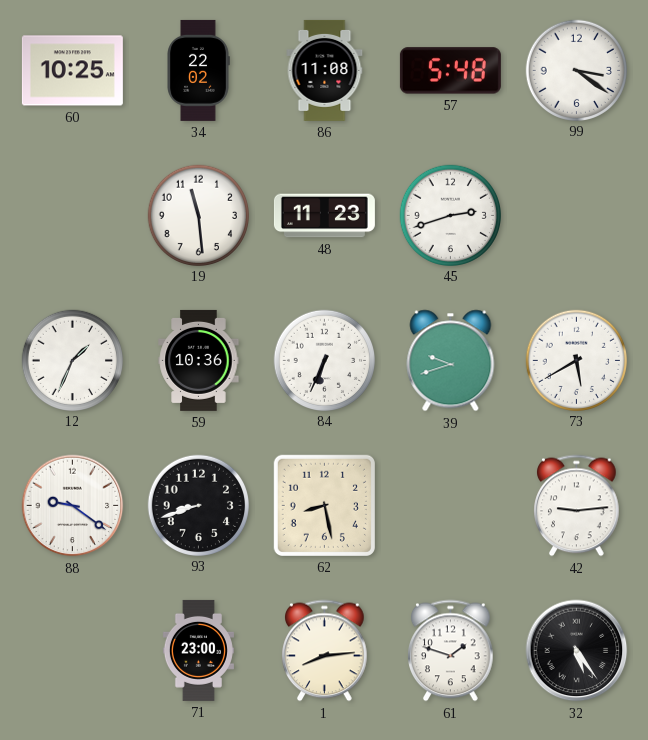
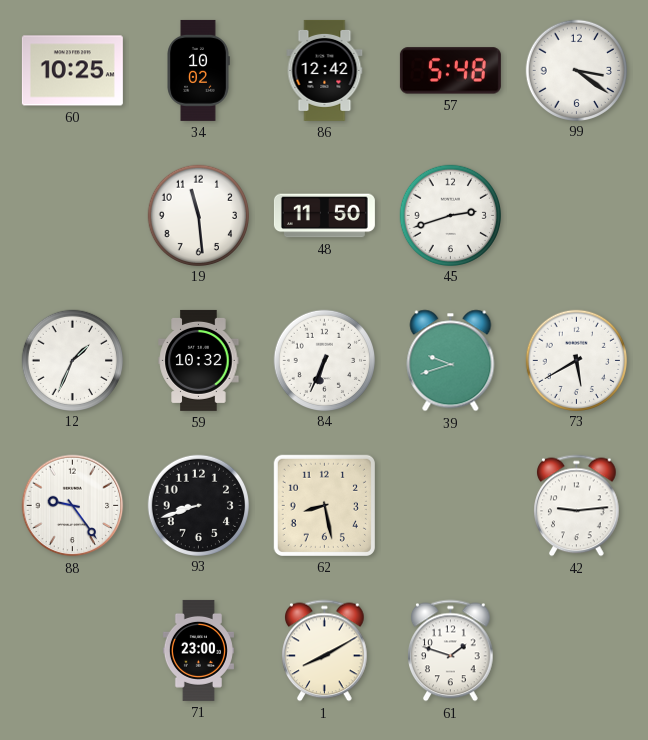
34: 22:02 -> 10:02 (198, 70)
86: 11:08 -> 12:42 (325, 70)
48: 11:23 -> 11:50 (324, 216)
59: 10:36 -> 10:32 (199, 360)
88: 9:21 -> 9:24 (73, 506)
1: 8:14 -> 8:10 (325, 651)
32: 5:24 -> none (577, 651)
